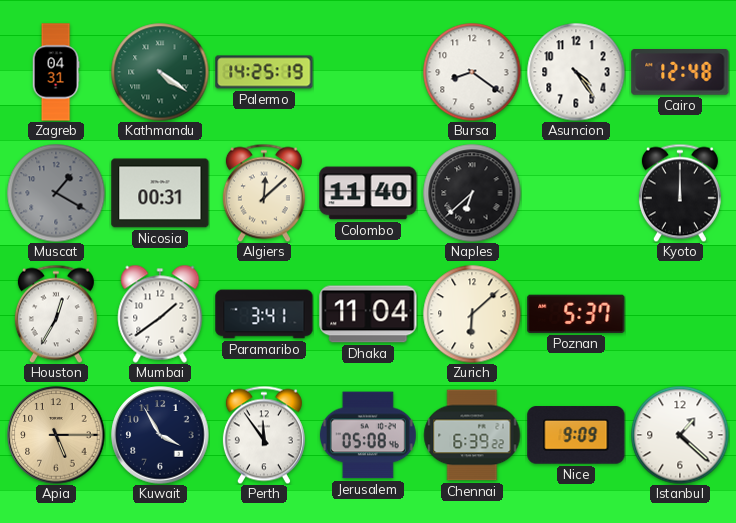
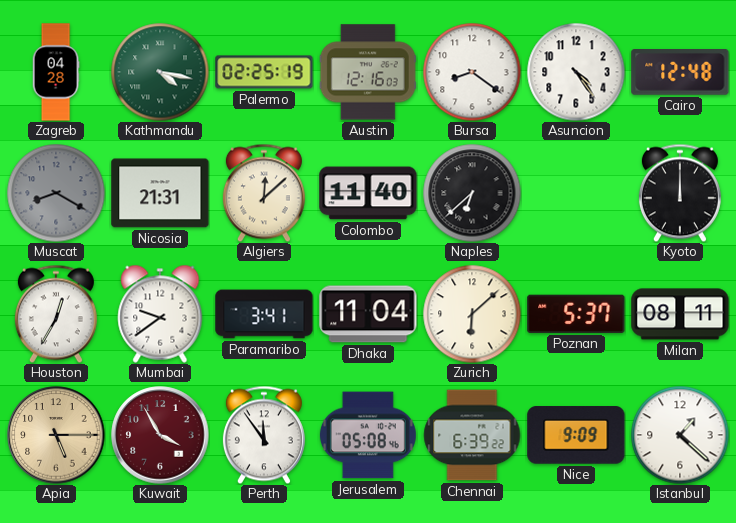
Zagreb: 04:31 -> 04:28 (56, 72)
Kathmandu: 4:21 -> 4:17 (160, 72)
Palermo: 14:25 -> 02:25 (264, 72)
Austin: none -> 12:16 (368, 72)
Muscat: 1:20 -> 8:20 (56, 193)
Nicosia: 00:31 -> 21:31 (160, 193)
Mumbai: 1:39 -> 9:39 (160, 314)
Milan: none -> 08:11 (680, 314)
Kuwait dial: navy -> burgundy (160, 435)
